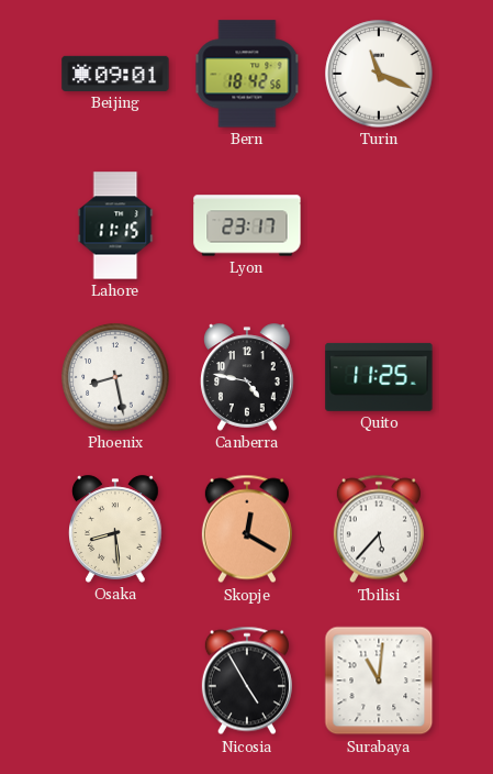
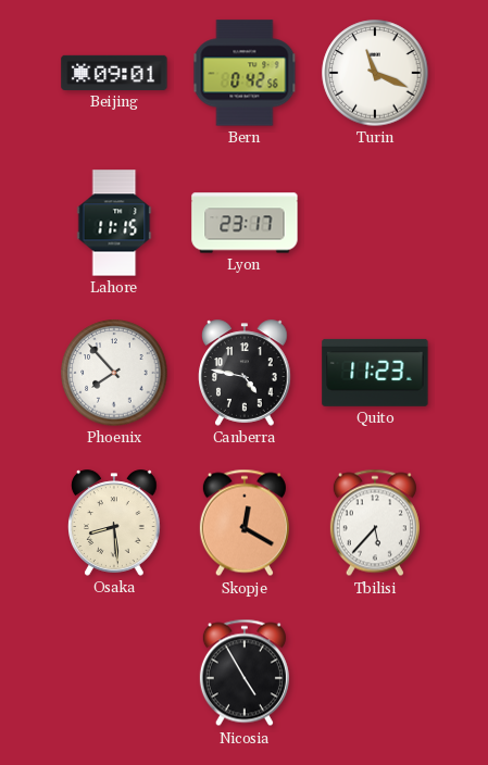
Bern: 18:42 -> 0:42 (245, 73)
Phoenix: 8:28 -> 7:53 (114, 373)
Quito: 11:25 -> 11:23 (375, 373)
Surabaya: 11:01 -> none (379, 681)
